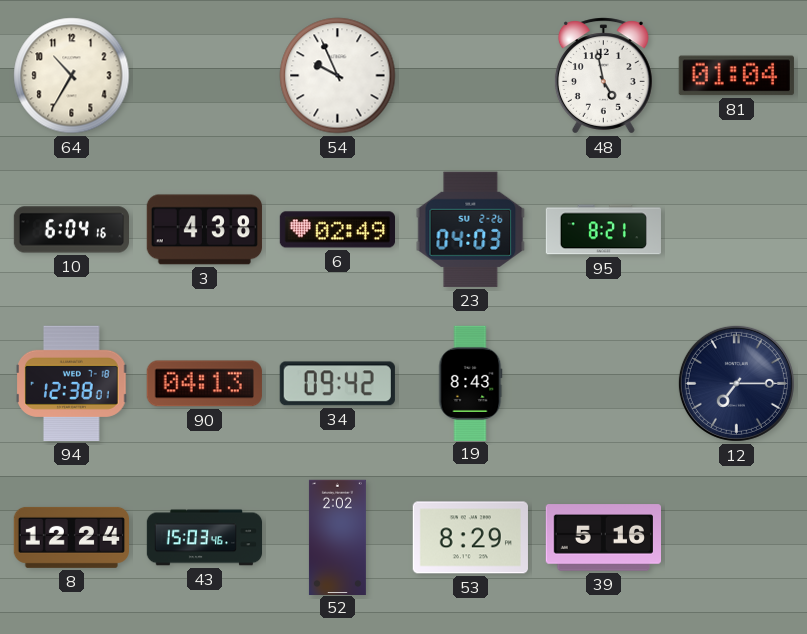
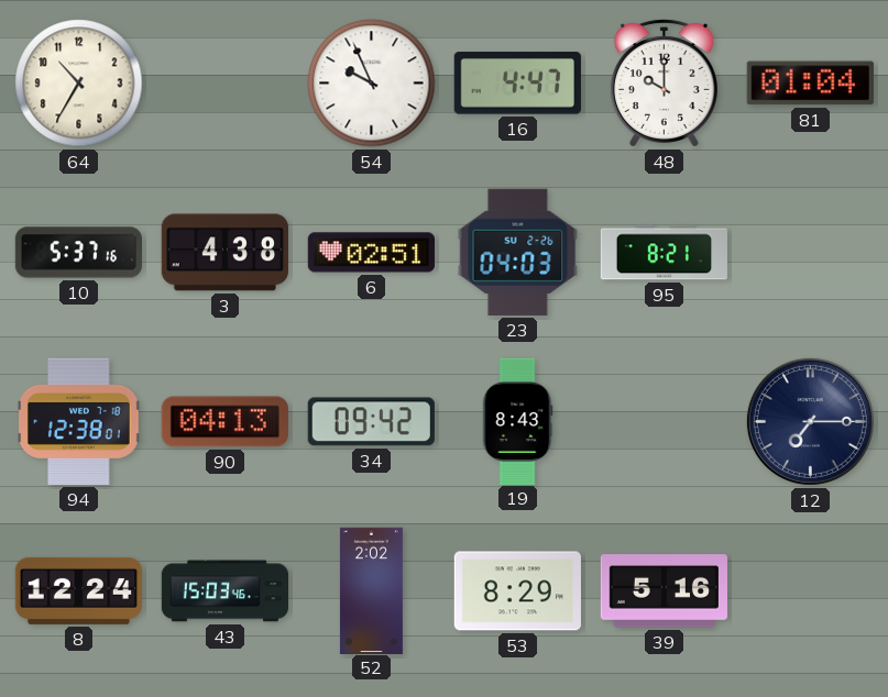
16: none -> 4:47 (517, 84)
48: 4:58 -> 10:00 (664, 84)
10: 6:04 -> 5:37 (79, 253)
6: 02:49 -> 02:51 (371, 253)
